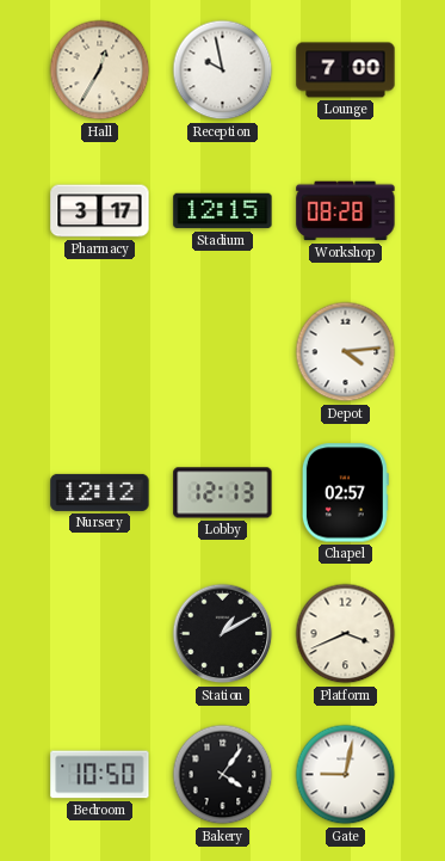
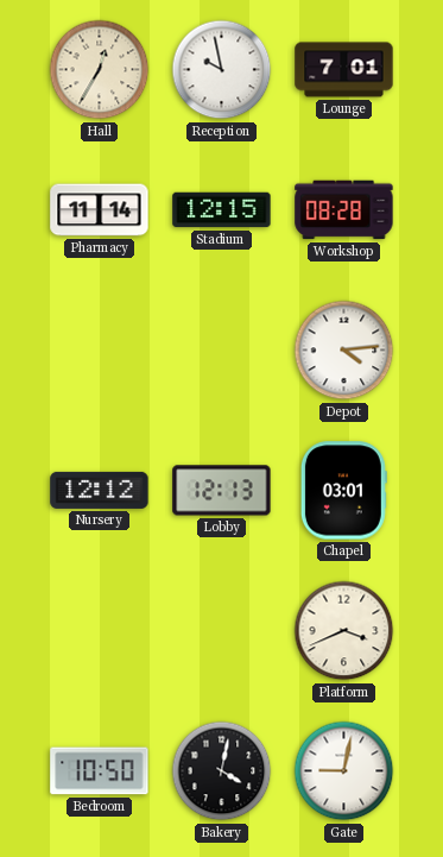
Lounge: 7:00 -> 7:01 (344, 70)
Pharmacy: 3:17 -> 11:14 (100, 210)
Chapel: 02:57 -> 03:01 (343, 491)
Station: 1:10 -> none (223, 634)
Bakery: 4:06 -> 4:02 (222, 771)
